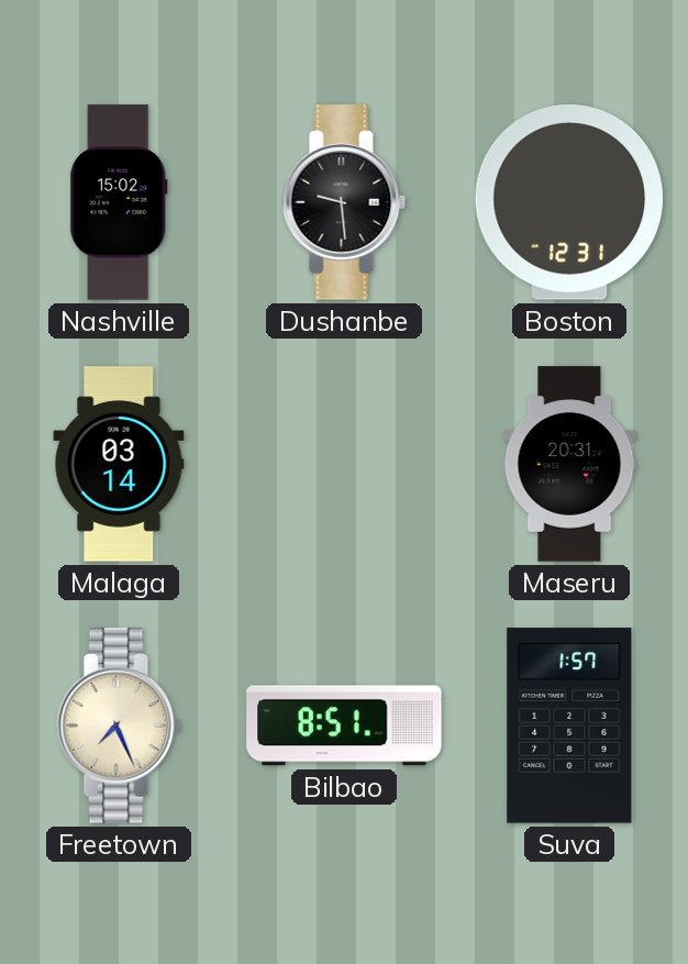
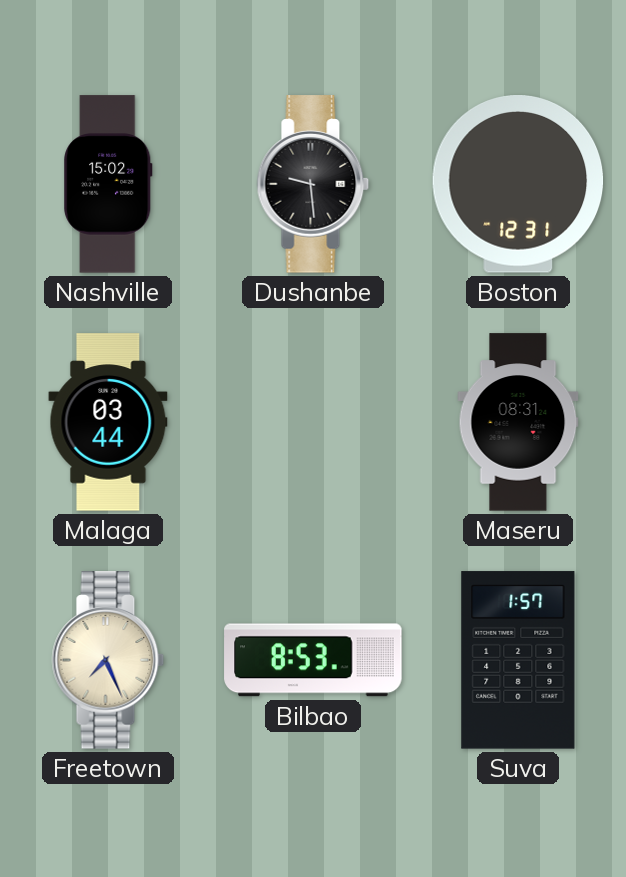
Malaga: 03:14 -> 03:44 (108, 422)
Maseru: 20:31 -> 08:31 (518, 422)
Bilbao: 8:51 -> 8:53 (313, 660)
